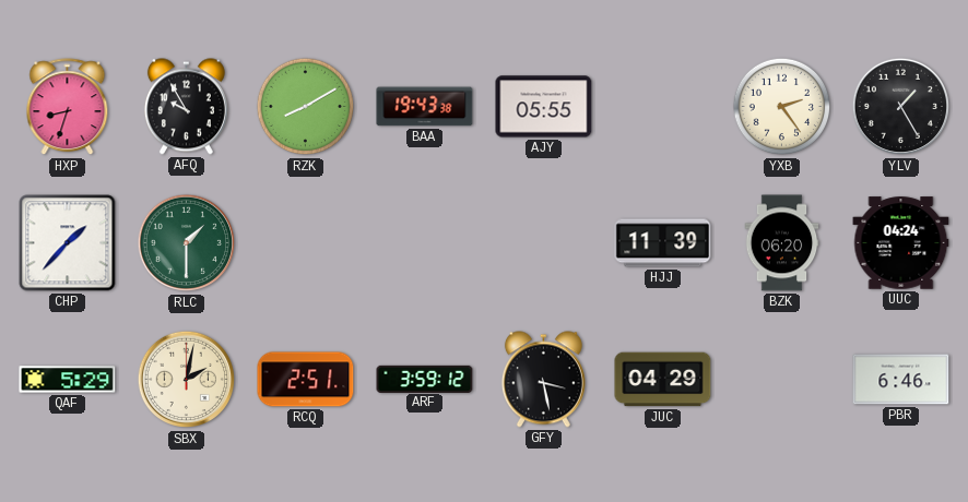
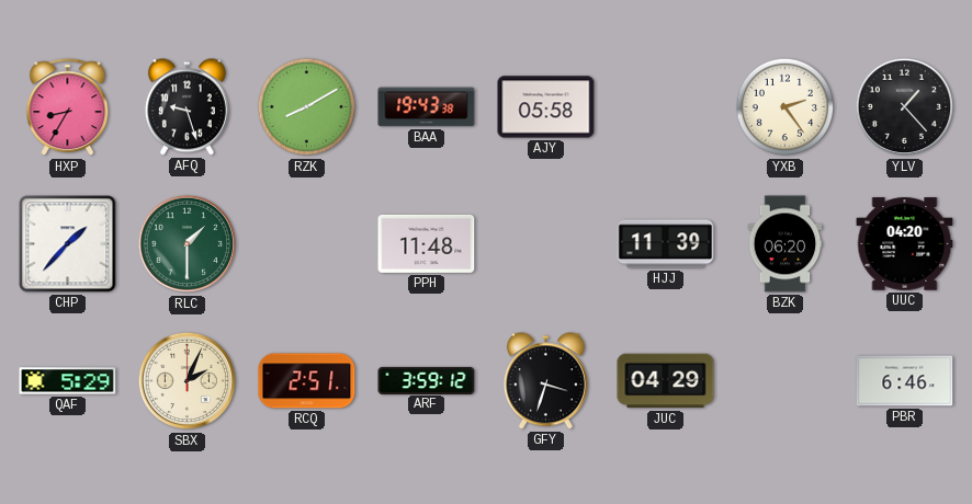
HXP: 8:33 -> 8:35 (68, 107)
AFQ: 9:55 -> 9:27 (187, 107)
AJY: 05:55 -> 05:58 (546, 107)
YLV: 1:25 -> 1:23 (905, 107)
PPH: none -> 11:48 (427, 243)
UUC: 04:24 -> 04:20 (905, 244)
SBX: 2:02 -> 2:04 (188, 381)
GFY: 3:28 -> 3:33 (545, 381)
